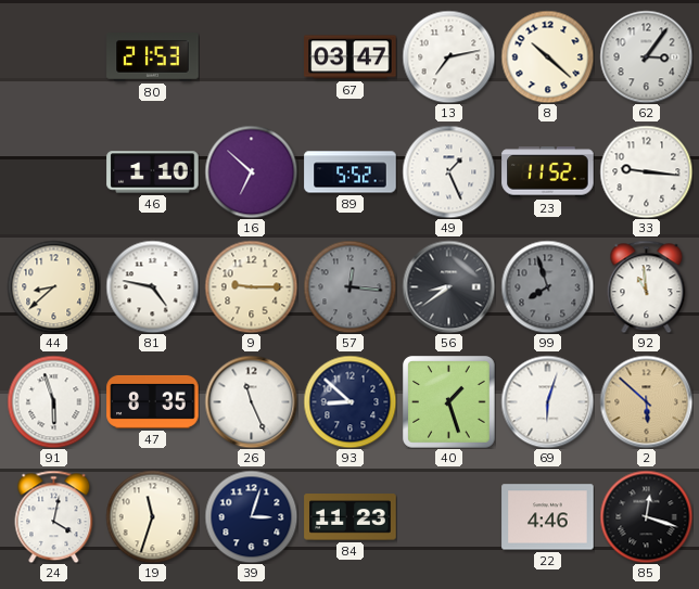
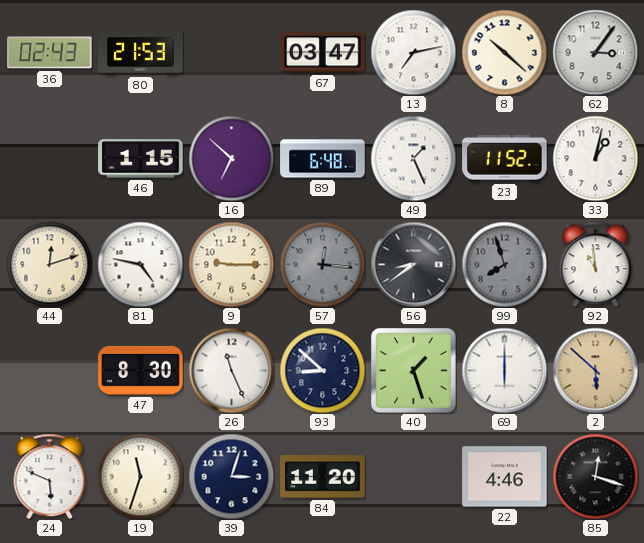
36: none -> 02:43 (50, 53)
46: 1:10 -> 1:15 (141, 159)
89: 5:52 -> 6:48 (323, 159)
33: 9:16 -> 1:02 (595, 158)
44: 8:38 -> 12:12 (49, 264)
91: 5:57 -> none (53, 401)
47: 8:35 -> 8:30 (141, 370)
69: 6:03 -> 6:00 (504, 370)
24: 4:02 -> 5:49 (50, 476)
84: 11:23 -> 11:20 (323, 477)
